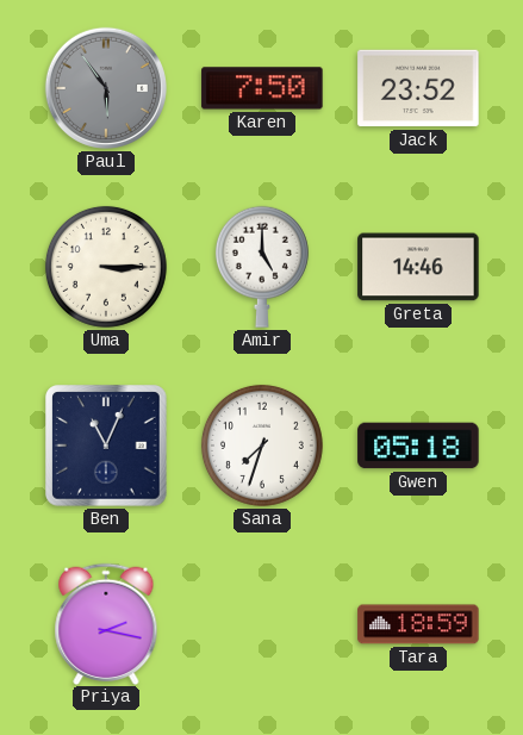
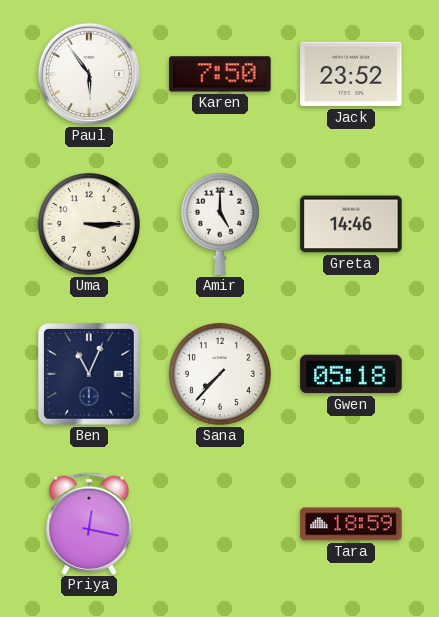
Paul dial: grey -> white (89, 74)
Sana: 7:33 -> 7:37 (220, 374)
Priya: 2:17 -> 12:17 (89, 523)
